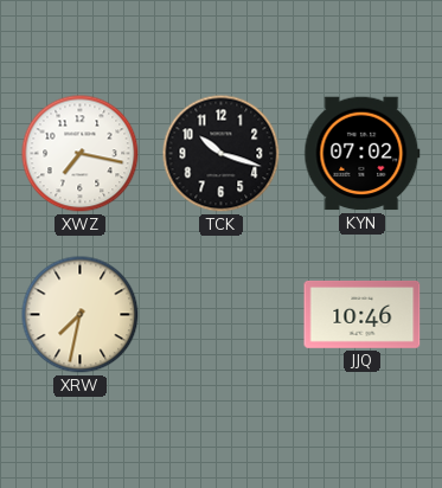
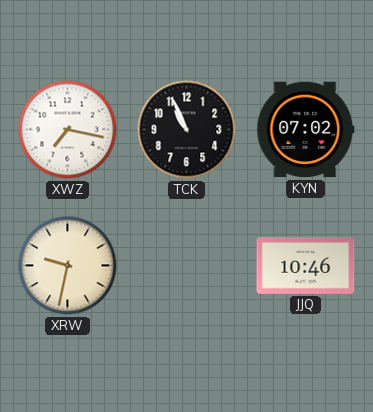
TCK: 10:18 -> 10:56 (187, 130)
XRW: 7:32 -> 9:32 (68, 266)
